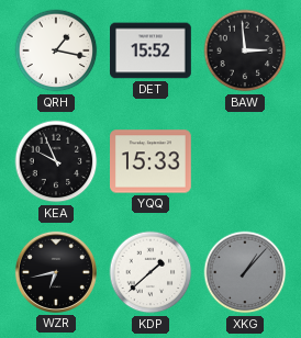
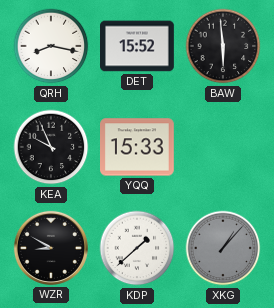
QRH: 1:17 -> 8:17 (51, 46)
BAW: 2:59 -> 5:59 (223, 46)
WZR: 6:43 -> 8:50 (51, 248)
